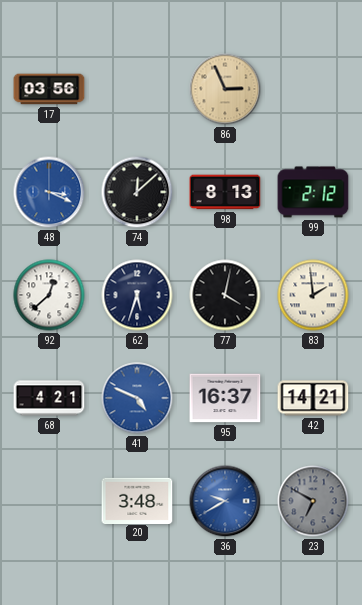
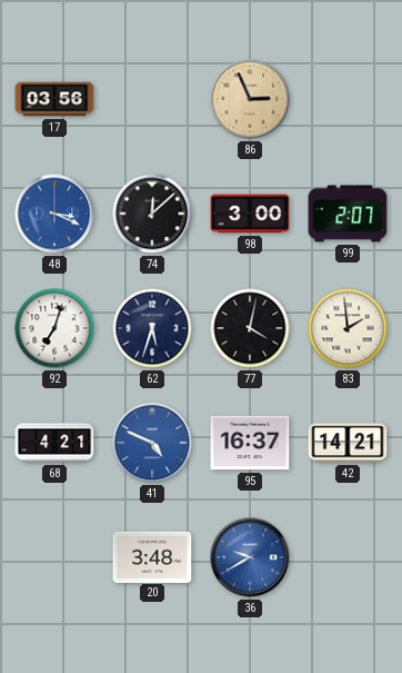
98: 8:13 -> 3:00 (250, 214)
99: 2:12 -> 2:07 (348, 214)
92: 12:38 -> 7:03 (54, 328)
23: 6:50 -> none (313, 501)
